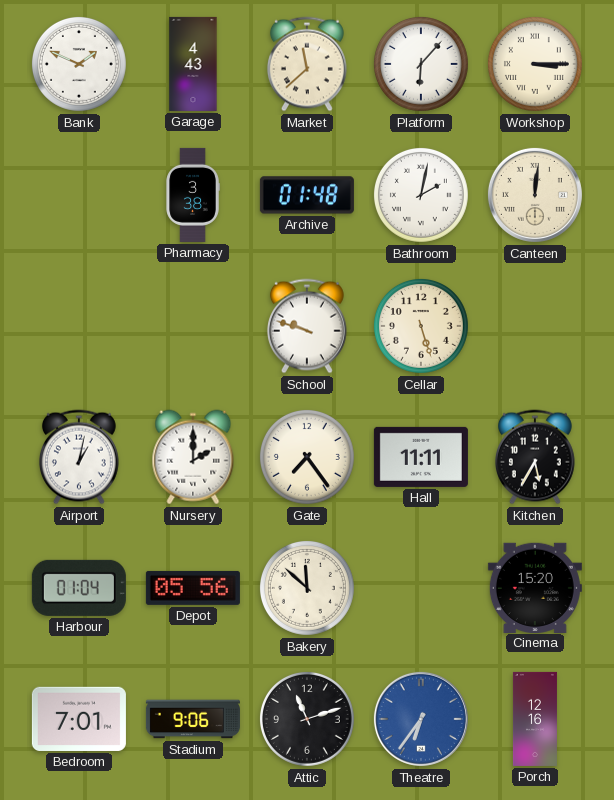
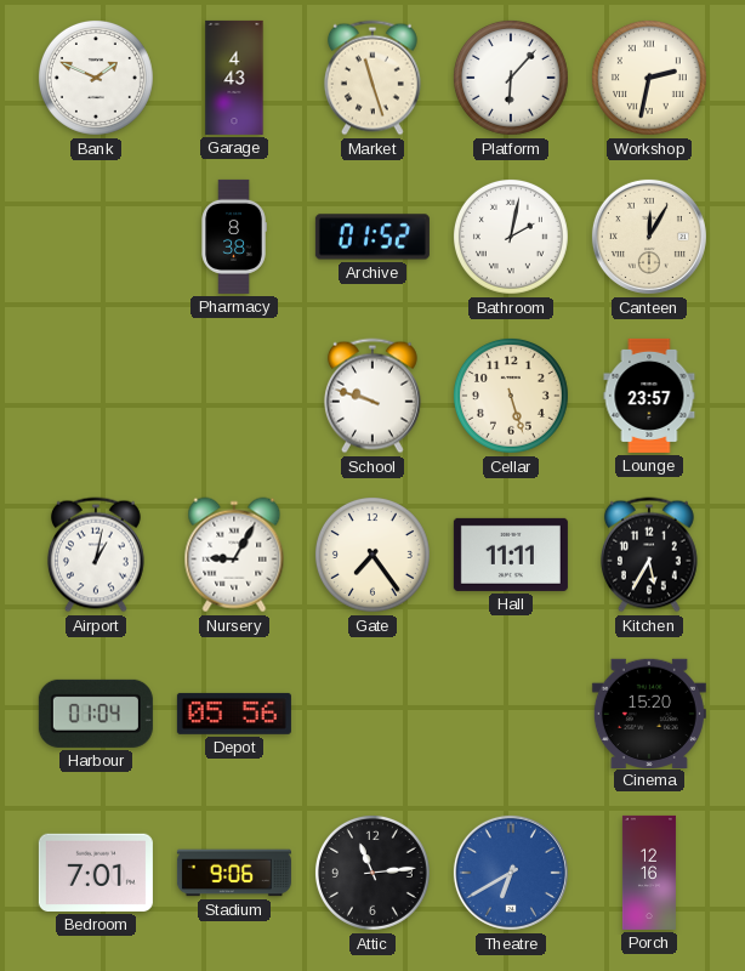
Market: 11:38 -> 11:27 (373, 78)
Workshop: 3:15 -> 2:32 (649, 78)
Pharmacy: 3:38 -> 8:38 (234, 237)
Archive: 01:48 -> 01:52 (373, 237)
Canteen: 12:01 -> 12:05 (649, 237)
Lounge: none -> 23:57 (649, 396)
Nursery: 2:00 -> 9:05 (234, 555)
Bakery: 11:52 -> none (307, 588)
Attic: 11:12 -> 11:14 (373, 873)
Theatre: 6:36 -> 6:40 (511, 873)
